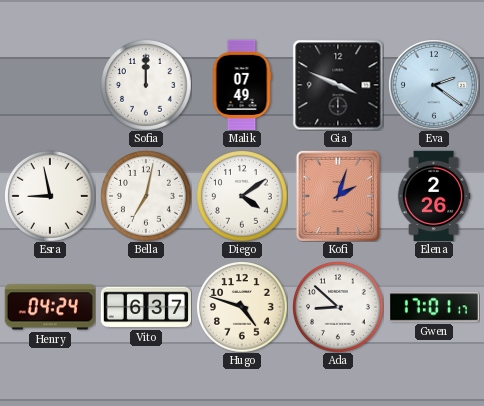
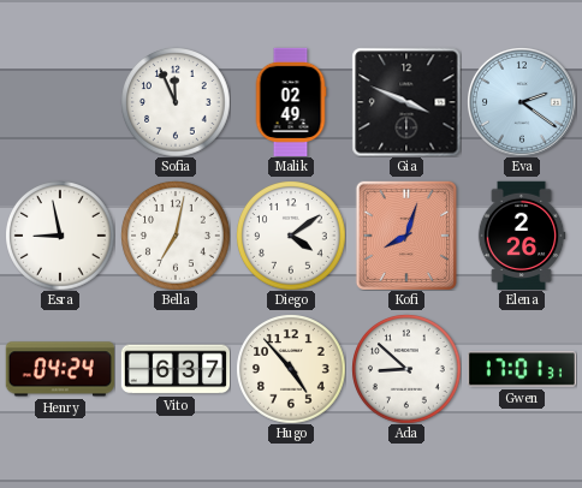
Sofia: 12:00 -> 11:56 (176, 102)
Malik: 07:49 -> 02:49 (291, 101)
Kofi: 2:03 -> 8:03 (405, 234)
Hugo: 4:48 -> 4:53 (291, 369)
Gwen: 17:01:17 -> 17:01:31 (521, 369)
